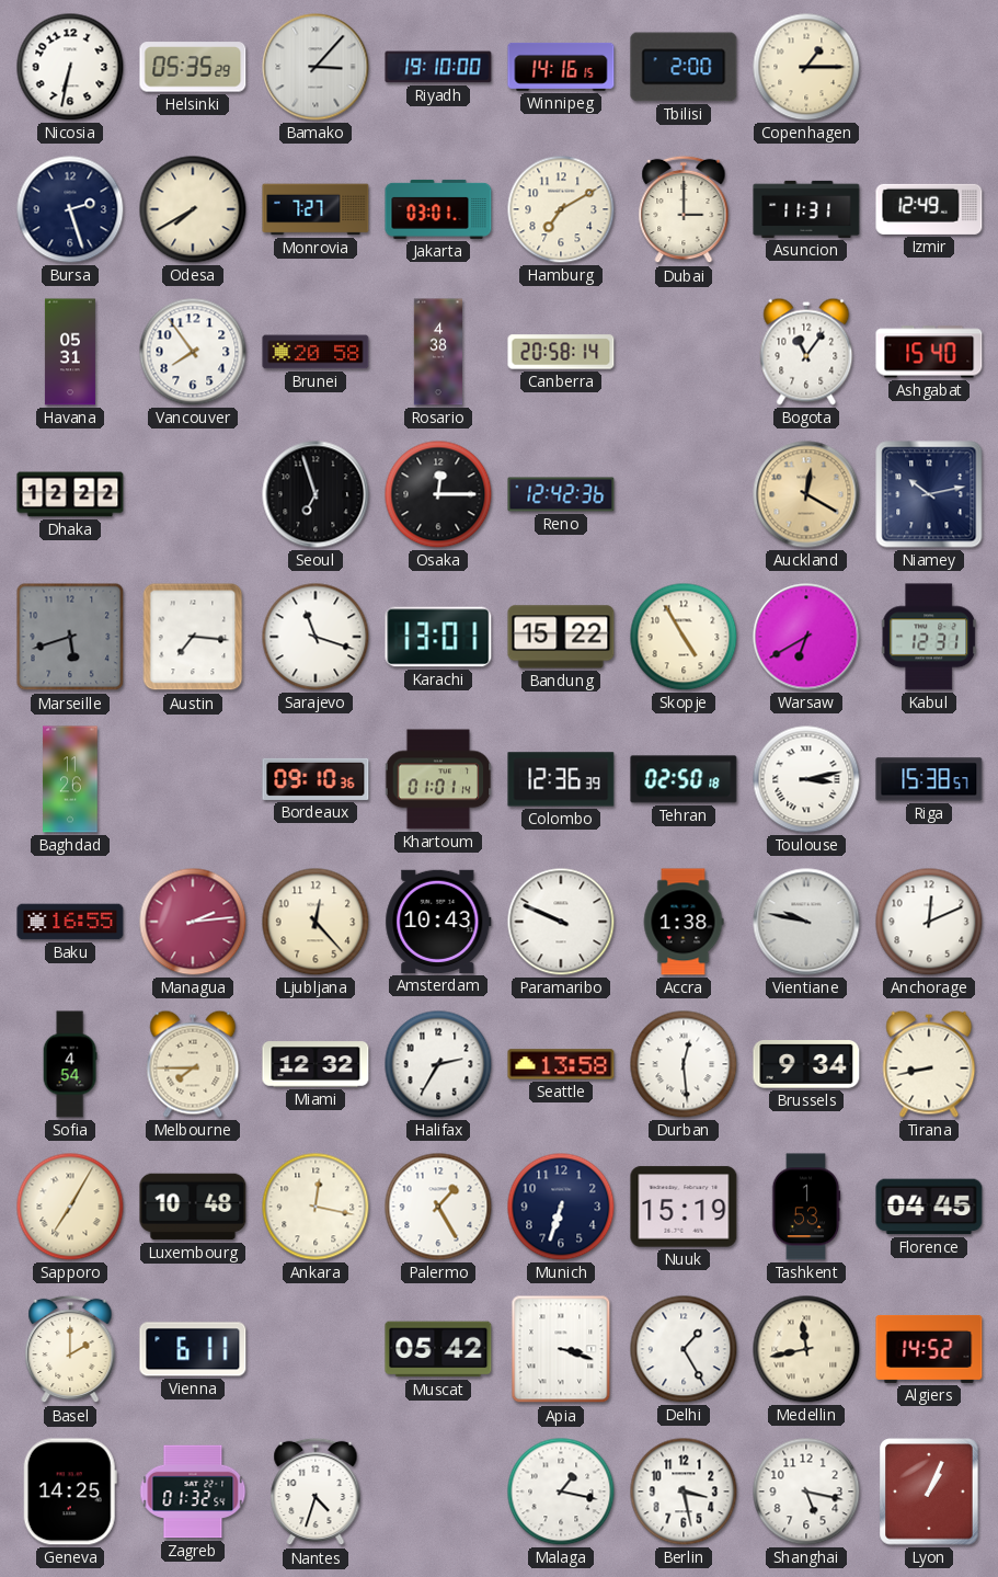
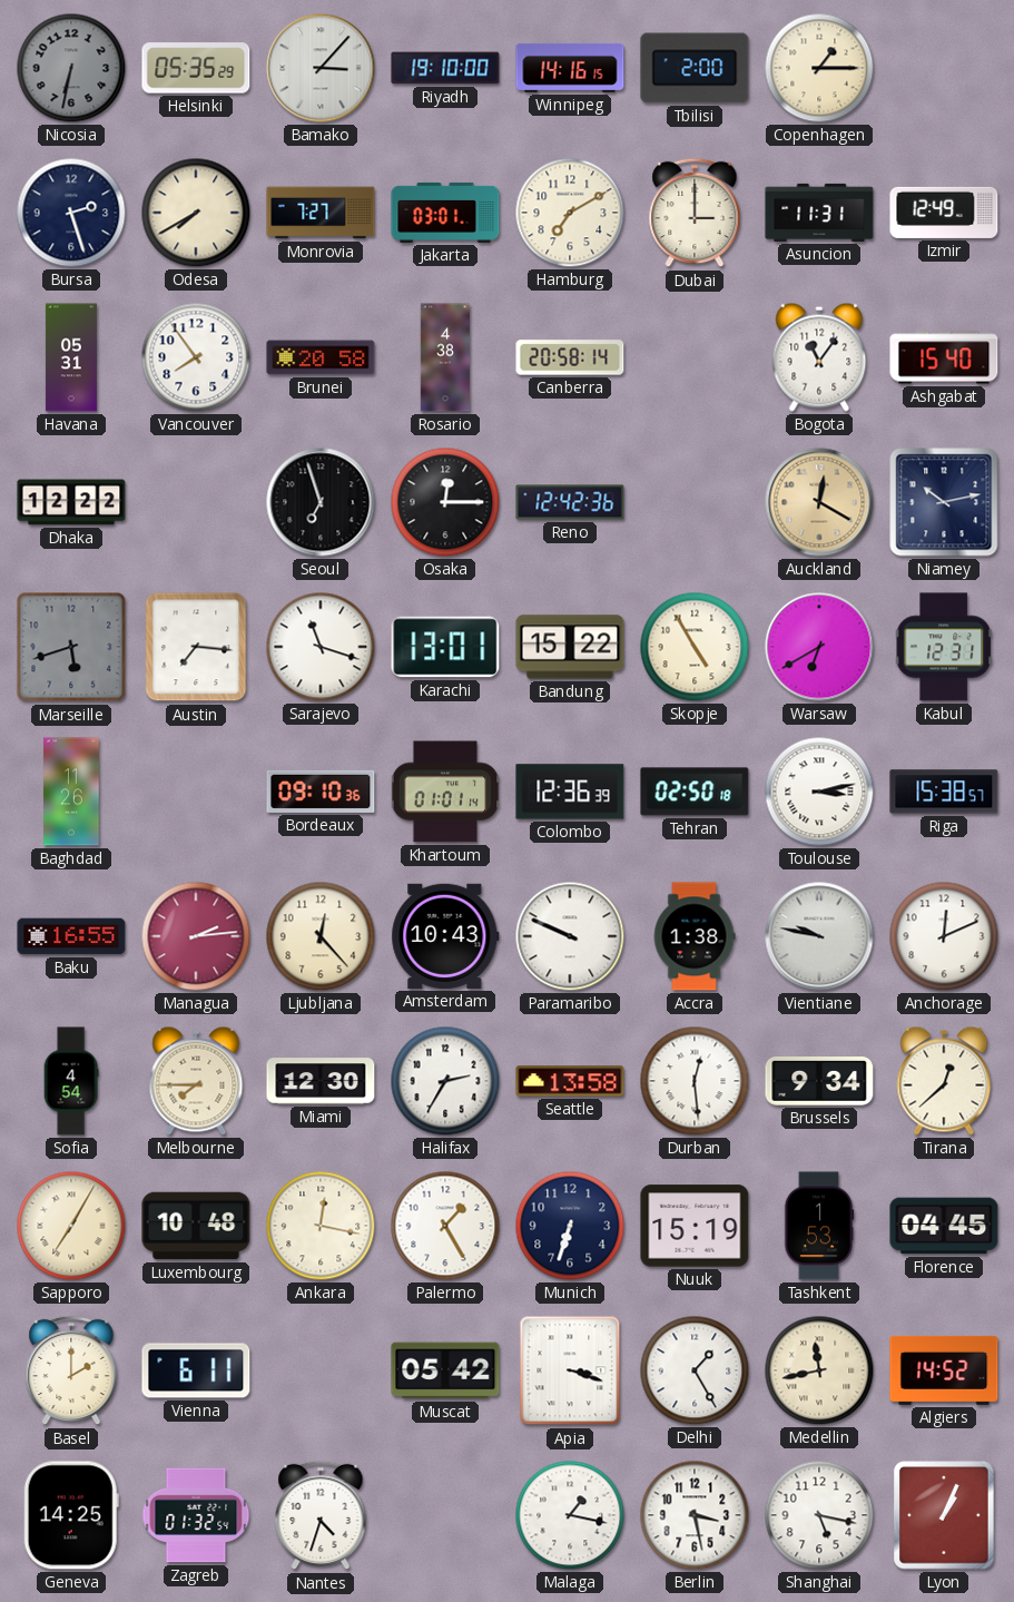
Nicosia dial: white -> grey (71, 68)
Miami: 12:32 -> 12:30 (321, 1081)
Tirana: 8:43 -> 12:38 (944, 1081)
